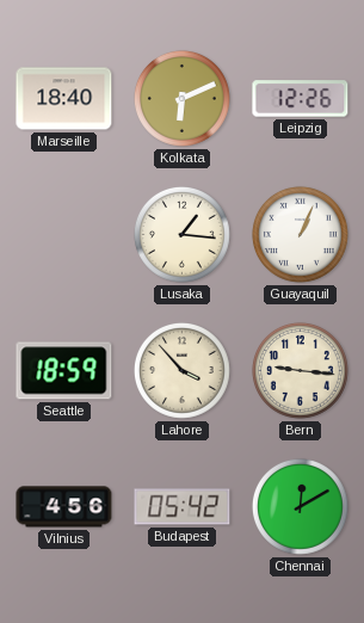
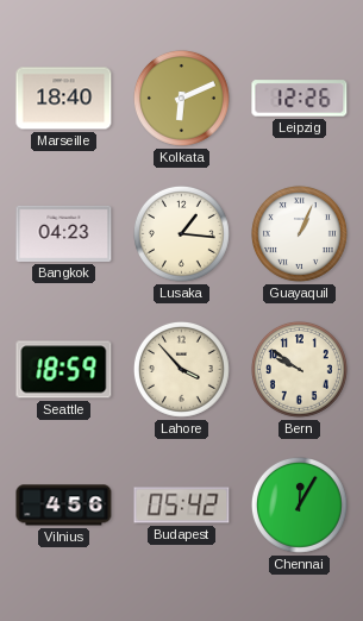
Bangkok: none -> 04:23 (64, 233)
Bern: 9:16 -> 9:51 (299, 369)
Chennai: 12:10 -> 12:05 (299, 504)
